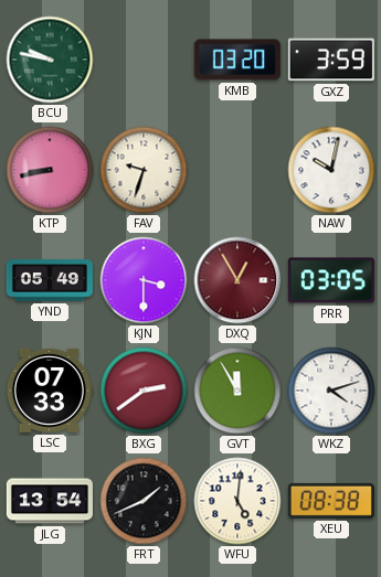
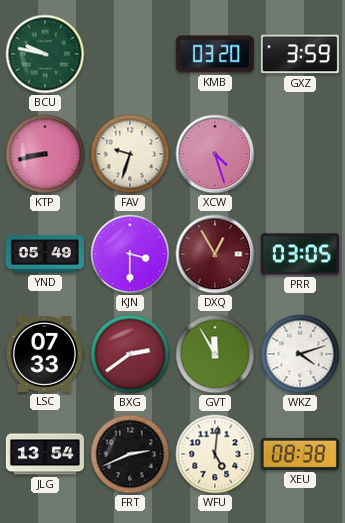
XCW: none -> 4:27 (215, 154)
NAW: 10:02 -> none (331, 170)
FRT: 1:41 -> 2:41 (130, 454)
